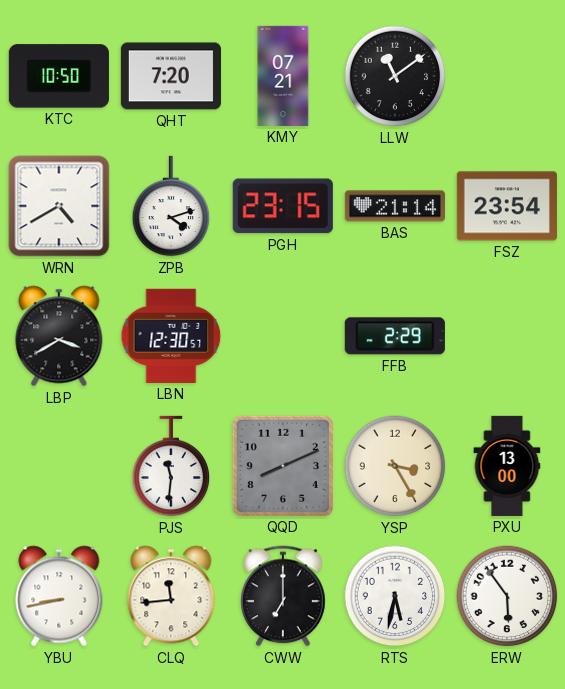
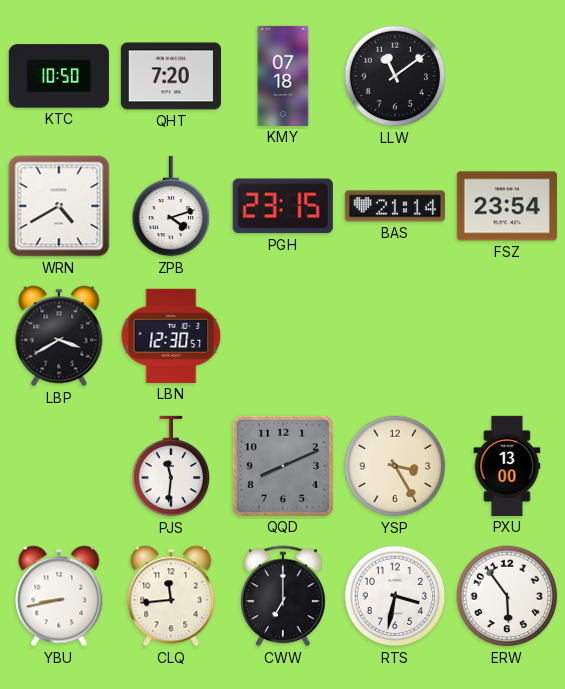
KMY: 07:21 -> 07:18 (283, 76)
FFB: 2:29 -> none (395, 336)
RTS: 5:32 -> 3:32 (395, 596)
